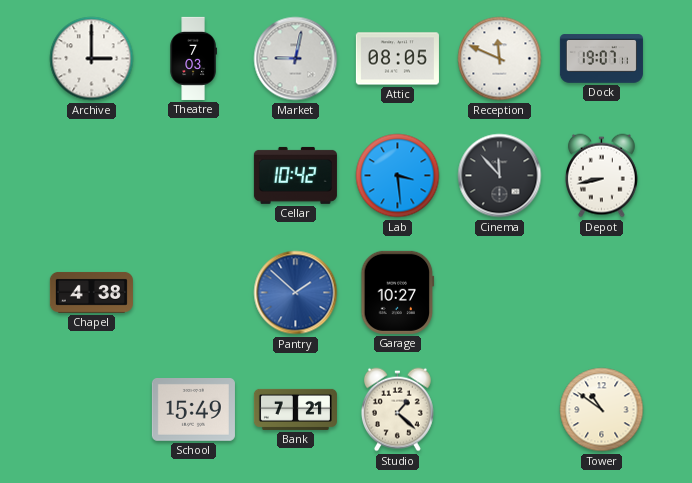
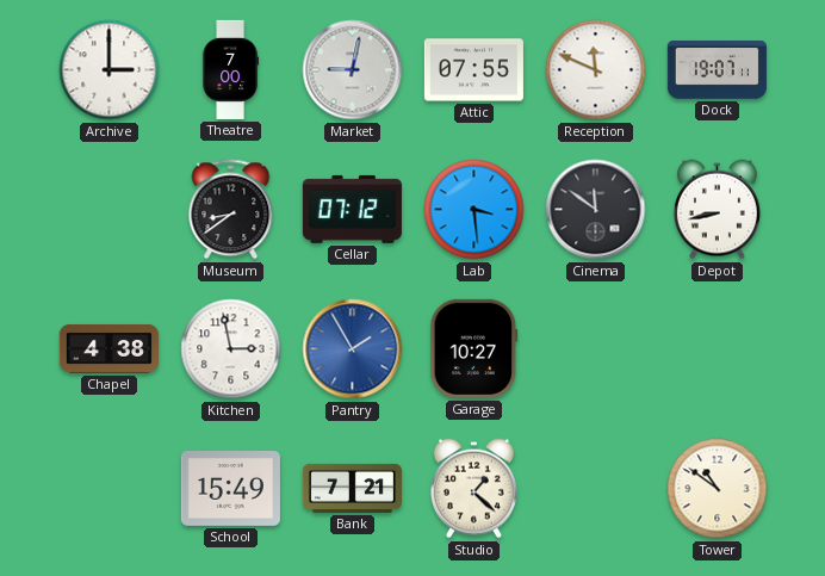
Theatre: 7:03 -> 7:00 (230, 69)
Attic: 08:05 -> 07:55 (473, 70)
Museum: none -> 8:39 (231, 210)
Cellar: 10:42 -> 07:12 (352, 209)
Cinema: 11:53 -> 11:51 (596, 210)
Kitchen: none -> 2:58 (231, 349)
Pantry: 1:52 -> 1:55 (353, 349)
